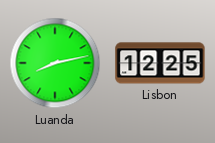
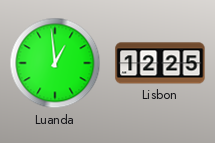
Luanda: 8:13 -> 12:59 (55, 63)
